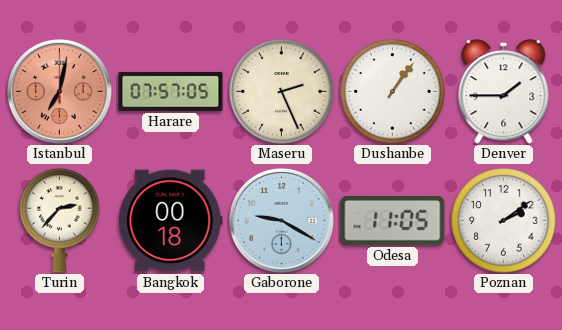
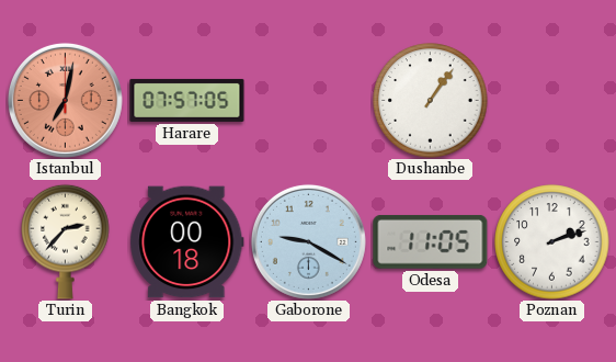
Maseru: 2:26 -> none (282, 92)
Denver: 1:45 -> none (504, 92)
Poznan: 2:09 -> 2:12 (552, 242)
